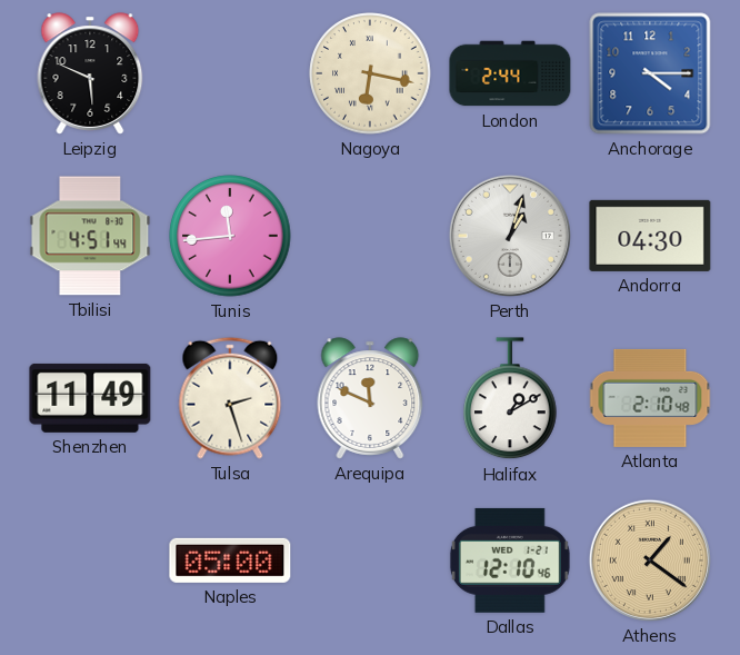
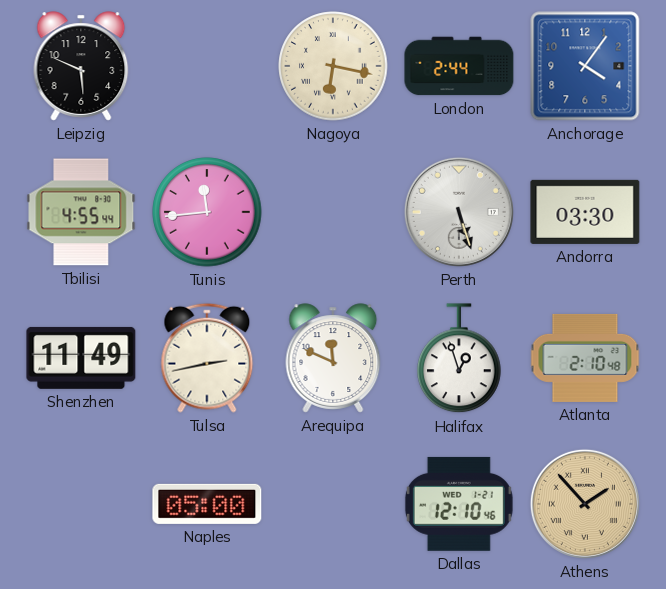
Anchorage: 4:15 -> 4:06 (585, 66)
Tbilisi: 4:51 -> 4:55 (81, 212)
Perth: 1:03 -> 5:27 (459, 212)
Andorra: 04:30 -> 03:30 (585, 212)
Tulsa: 2:27 -> 2:43 (207, 358)
Halifax: 1:10 -> 12:57 (459, 359)
Athens: 1:21 -> 1:53 (585, 504)
